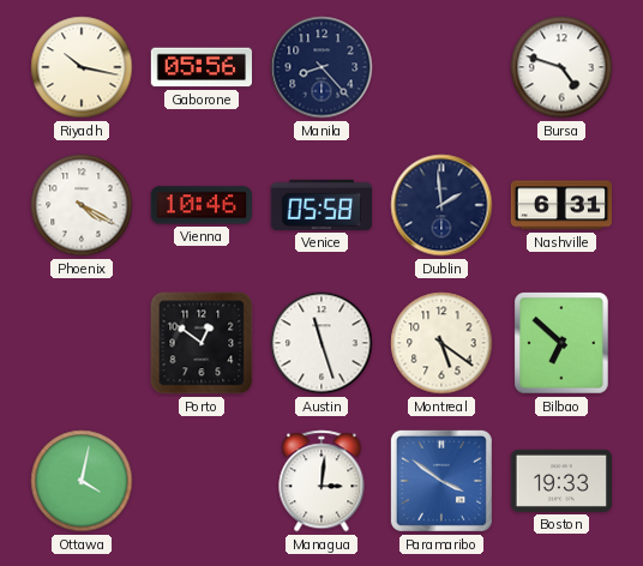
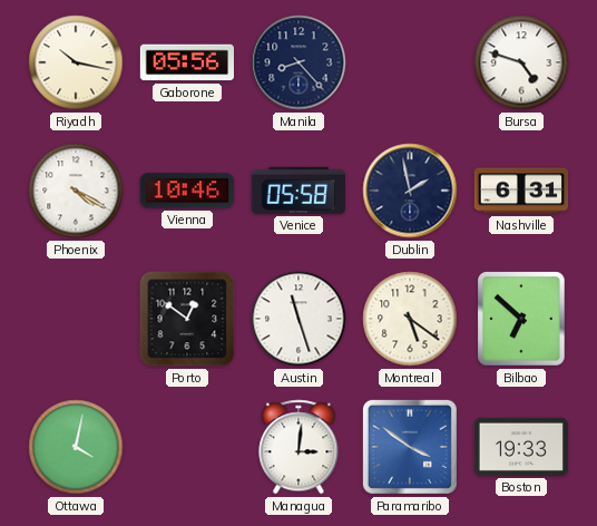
Dublin: 1:59 -> 1:58 (410, 191)
